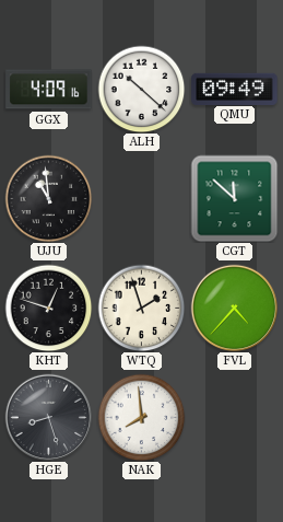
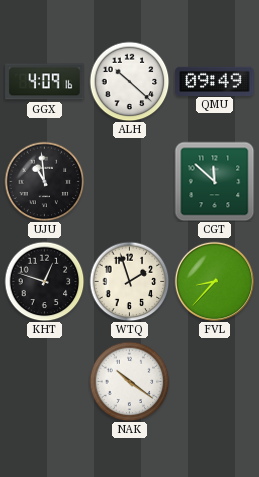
FVL: 4:37 -> 8:37 (214, 281)
HGE: 8:27 -> none (48, 417)
NAK: 7:59 -> 10:21 (129, 381)
